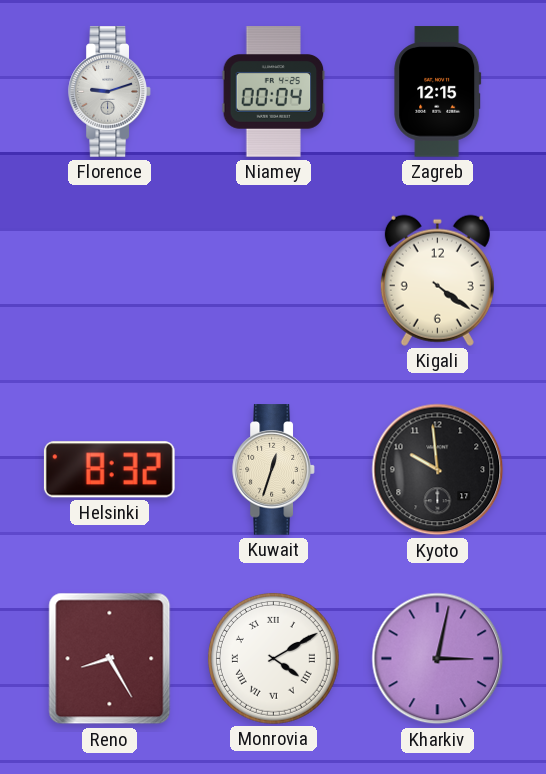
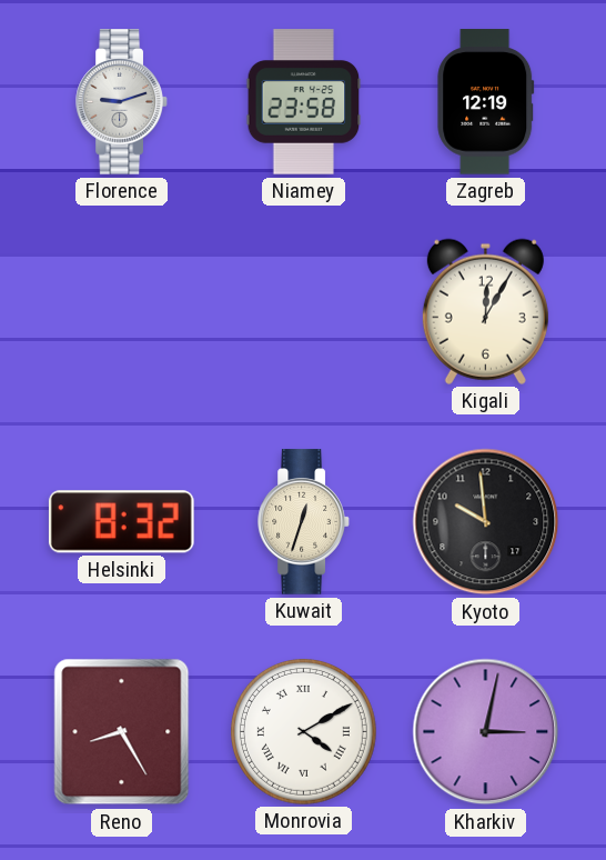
Niamey: 00:04 -> 23:58 (304, 102)
Zagreb: 12:15 -> 12:19 (486, 102)
Kigali: 4:21 -> 12:05 (485, 311)
